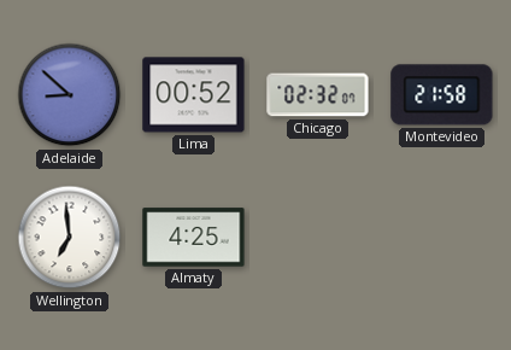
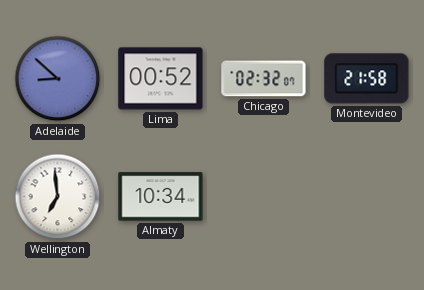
Almaty: 4:25 -> 10:34 (161, 197)
